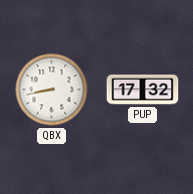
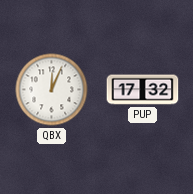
QBX: 8:43 -> 12:04 (52, 90)
